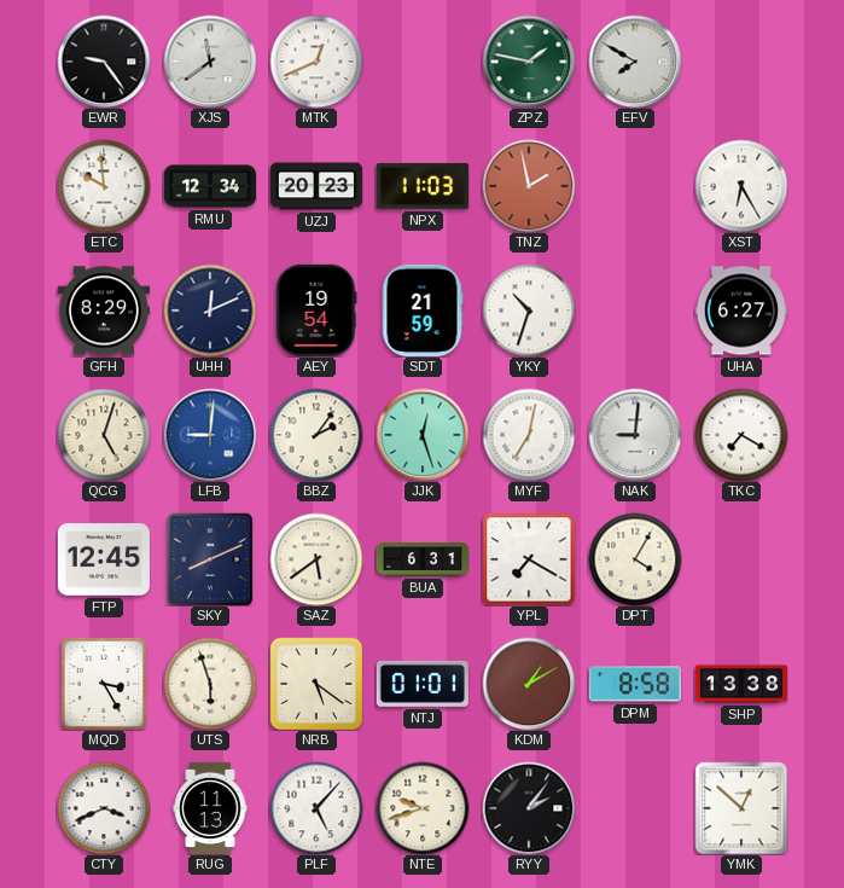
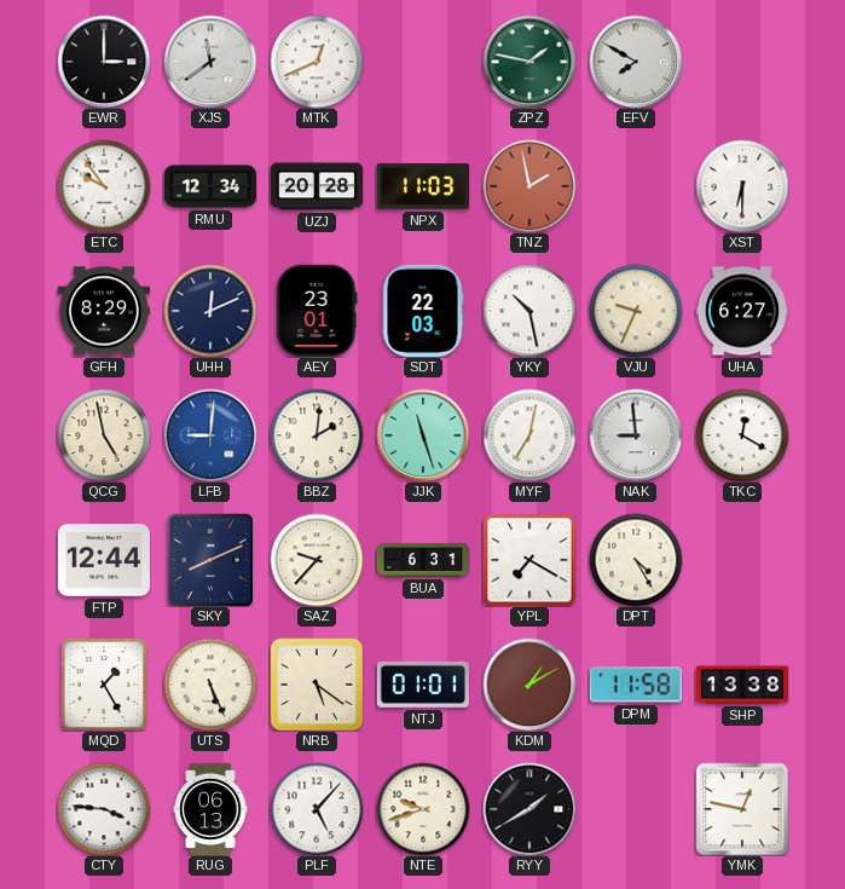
EWR: 9:24 -> 3:00 (104, 62)
ETC: 9:59 -> 9:54 (104, 186)
UZJ: 20:23 -> 20:28 (317, 186)
XST: 6:25 -> 6:30 (742, 186)
AEY: 19:54 -> 23:01 (317, 311)
SDT: 21:59 -> 22:03 (423, 311)
YKY: 10:33 -> 10:28 (529, 311)
VJU: none -> 9:34 (636, 311)
QCG: 5:03 -> 4:58 (104, 435)
BBZ: 2:06 -> 2:01 (317, 435)
JJK: 12:27 -> 11:27 (423, 435)
NAK: 9:01 -> 8:59 (636, 435)
TKC: 7:20 -> 12:20 (742, 435)
FTP: 12:45 -> 12:44 (104, 560)
SAZ: 5:39 -> 9:37 (317, 560)
DPT: 4:05 -> 4:25 (636, 560)
MQD: 3:25 -> 1:25 (104, 685)
UTS: 5:57 -> 5:26 (210, 685)
DPM: 8:58 -> 11:58 (636, 685)
CTY: 3:41 -> 3:46 (104, 809)
RUG: 11:13 -> 06:13 (210, 809)
RYY: 2:06 -> 1:40 (529, 809)
YMK: 12:52 -> 12:47 (742, 809)
